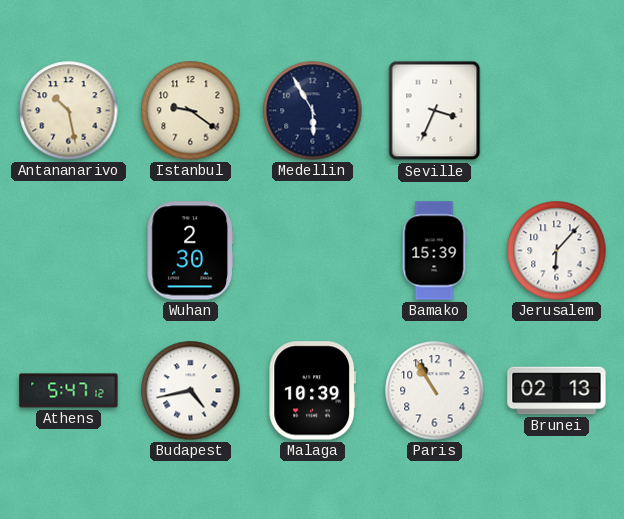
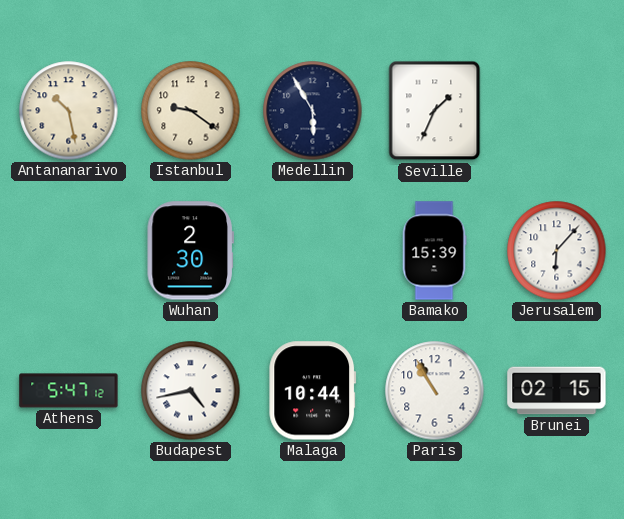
Seville: 3:34 -> 1:34 (435, 111)
Malaga: 10:39 -> 10:44 (313, 391)
Brunei: 02:13 -> 02:15 (557, 391)
